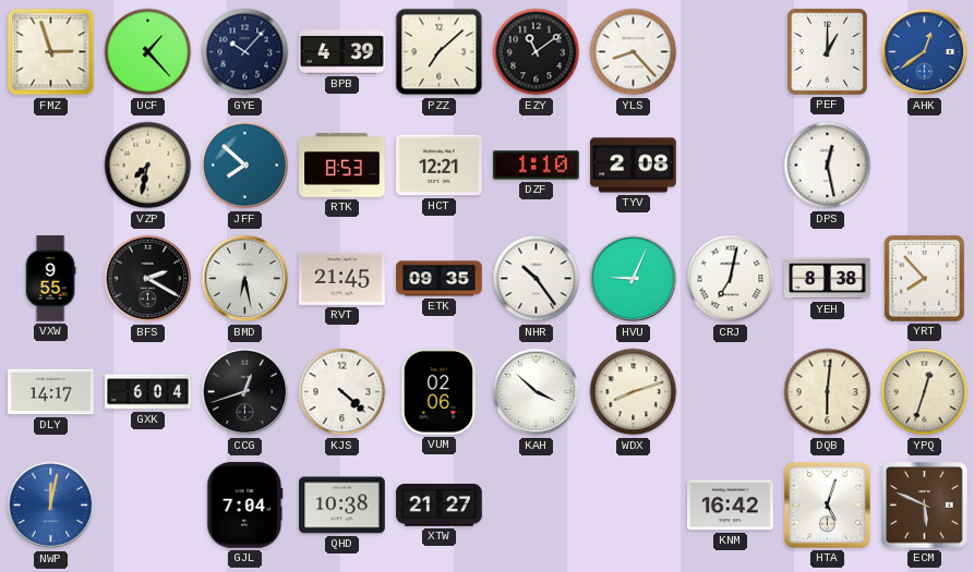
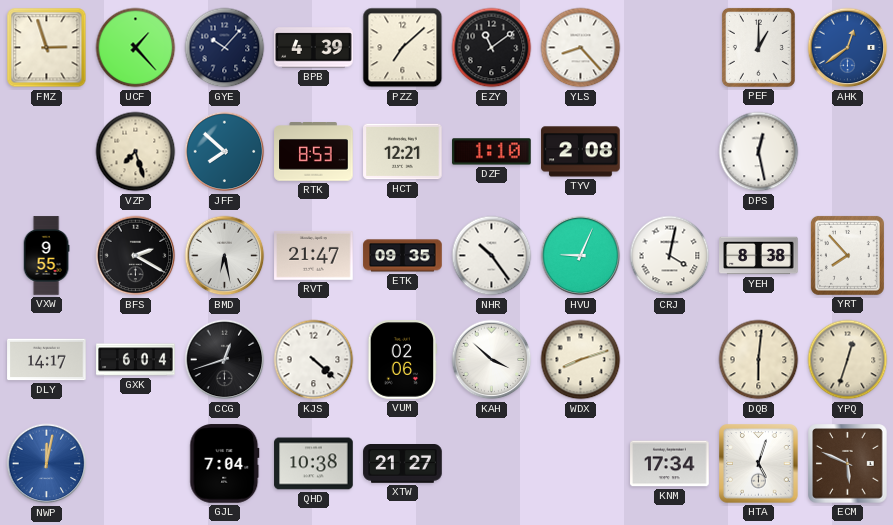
VZP: 7:32 -> 7:27 (136, 152)
RVT: 21:45 -> 21:47 (314, 256)
CRJ: 7:02 -> 4:02 (670, 256)
KNM: 16:42 -> 17:34 (670, 464)
